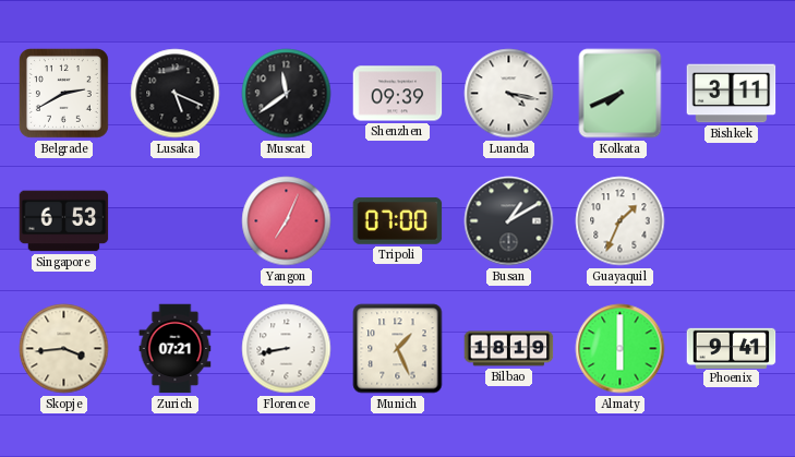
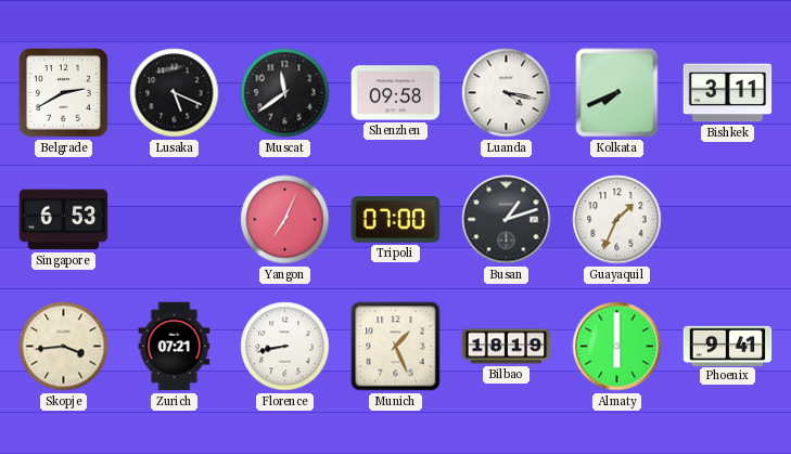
Shenzhen: 09:39 -> 09:58 (396, 93)
Busan: 1:10 -> 1:12 (507, 220)
